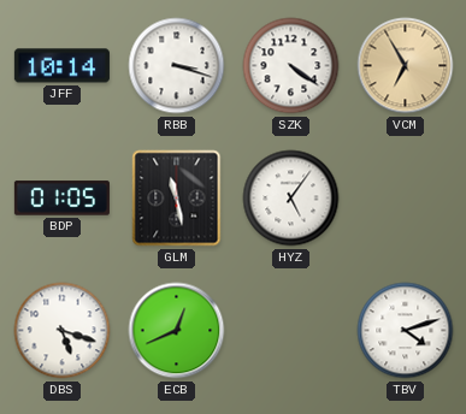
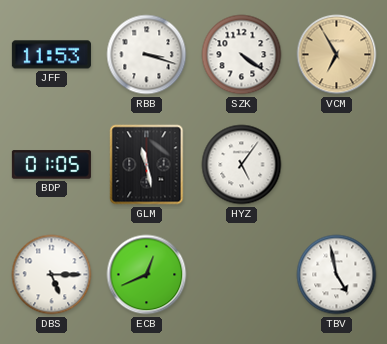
JFF: 10:14 -> 11:53 (51, 55)
DBS: 5:18 -> 5:15 (52, 275)
TBV: 4:12 -> 4:58 (337, 275)
